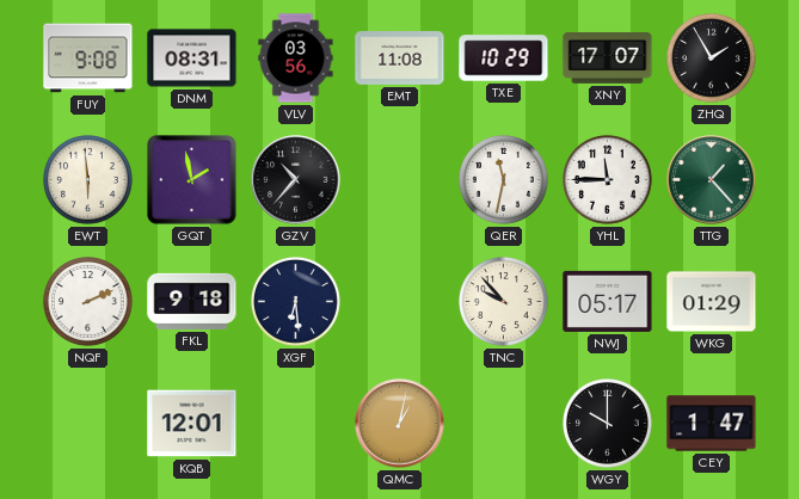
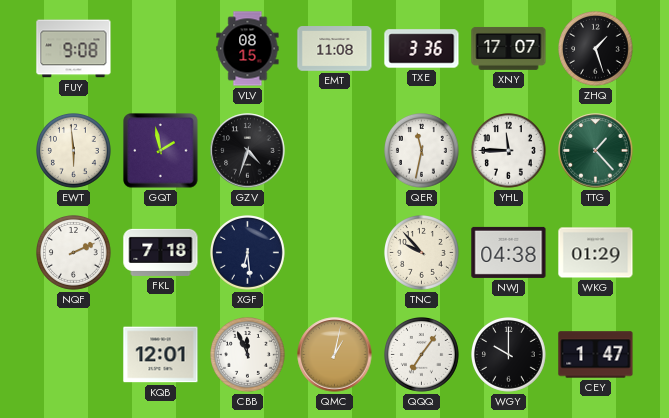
DNM: 08:31 -> none (192, 58)
VLV: 03:56 -> 08:15 (248, 49)
TXE: 10:29 -> 3:36 (422, 49)
ZHQ: 1:55 -> 1:27 (596, 49)
GZV: 10:37 -> 4:33 (248, 151)
FKL: 9:18 -> 7:18 (161, 252)
NWJ: 05:17 -> 04:38 (509, 252)
CBB: none -> 11:56 (248, 355)
QQQ: none -> 7:06 (422, 355)
